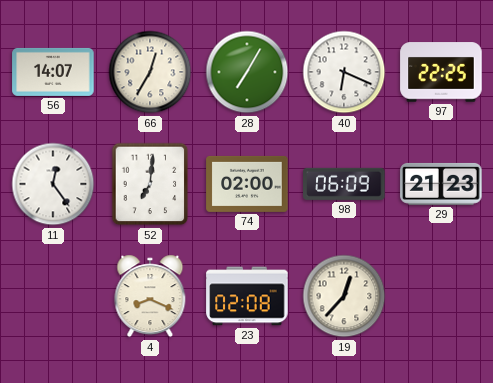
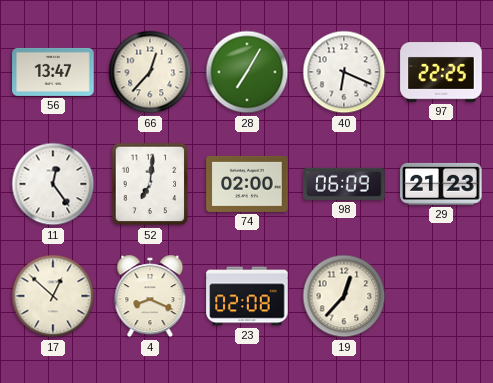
56: 14:07 -> 13:47 (53, 72)
66: 12:35 -> 12:37 (150, 72)
17: none -> 12:52 (53, 296)
